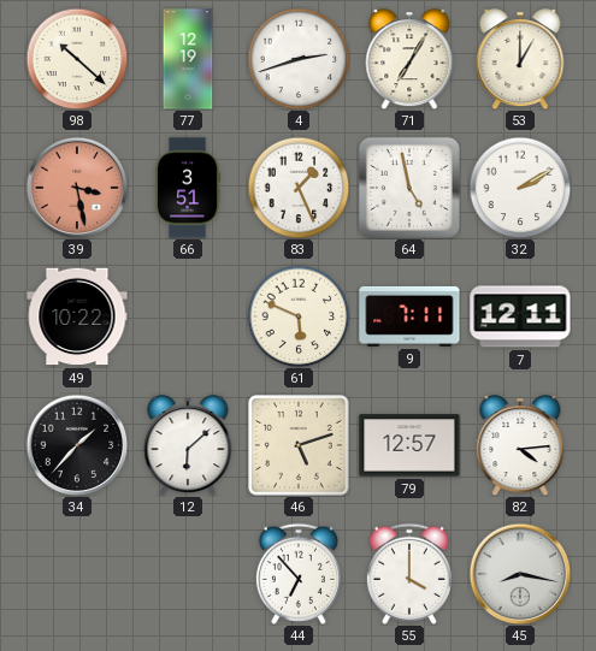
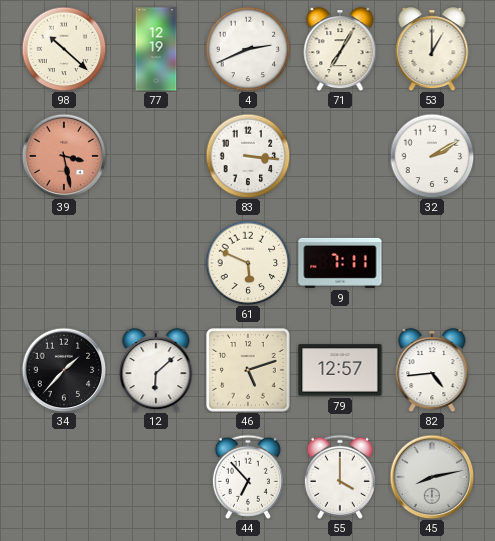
4: 2:42 -> 2:41 (248, 49)
66: 3:51 -> none (187, 188)
83: 1:26 -> 3:16 (248, 156)
64: 4:58 -> none (409, 188)
49: 10:22 -> none (77, 316)
7: 12:11 -> none (520, 316)
82: 4:14 -> 4:44 (432, 370)
45: 8:17 -> 8:13 (432, 477)
